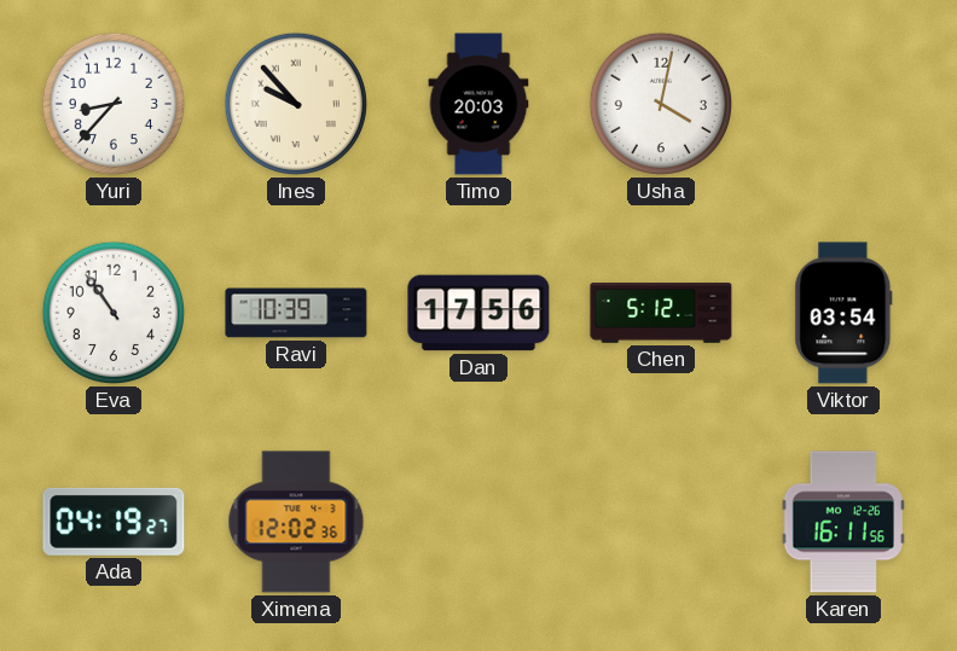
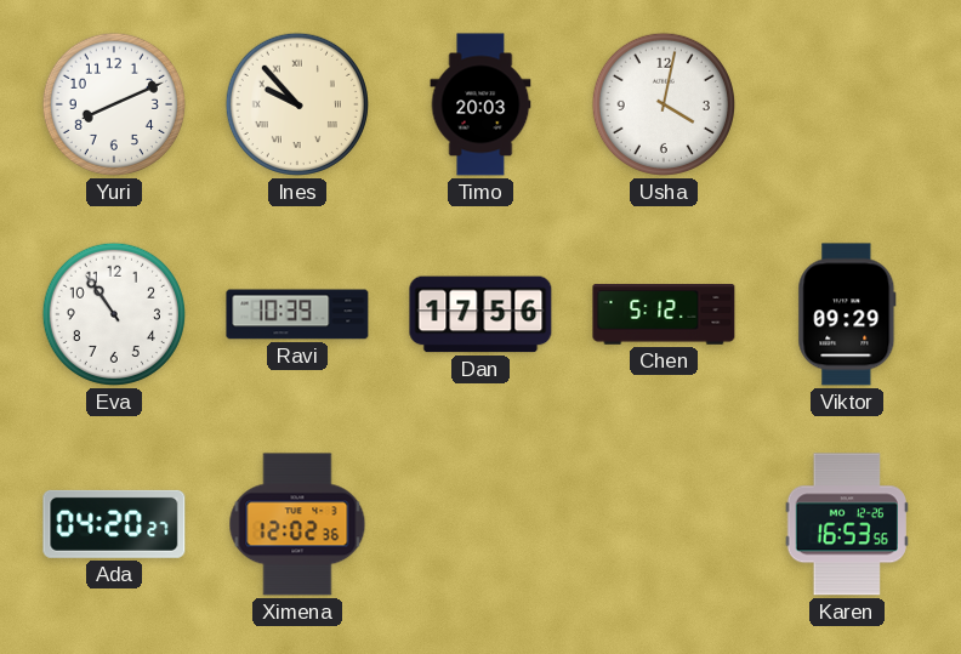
Yuri: 8:37 -> 8:11 (114, 104)
Viktor: 03:54 -> 09:29 (847, 314)
Ada: 04:19 -> 04:20 (114, 524)
Karen: 16:11 -> 16:53 (847, 524)
